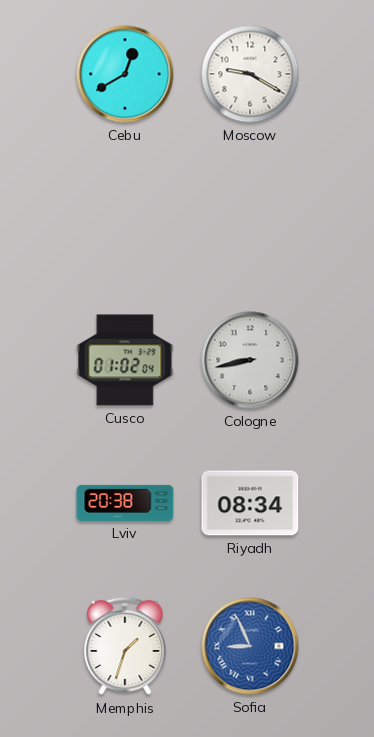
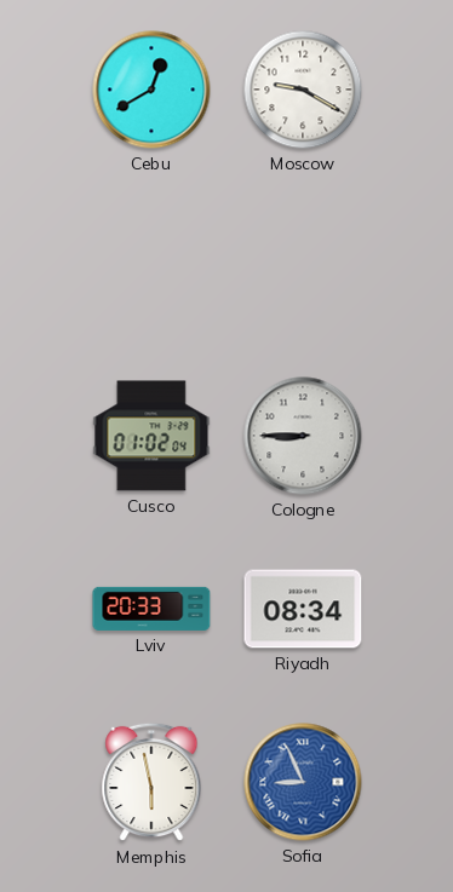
Cologne: 8:43 -> 8:45 (303, 436)
Lviv: 20:38 -> 20:33 (151, 609)
Memphis: 1:33 -> 5:58 (151, 782)
